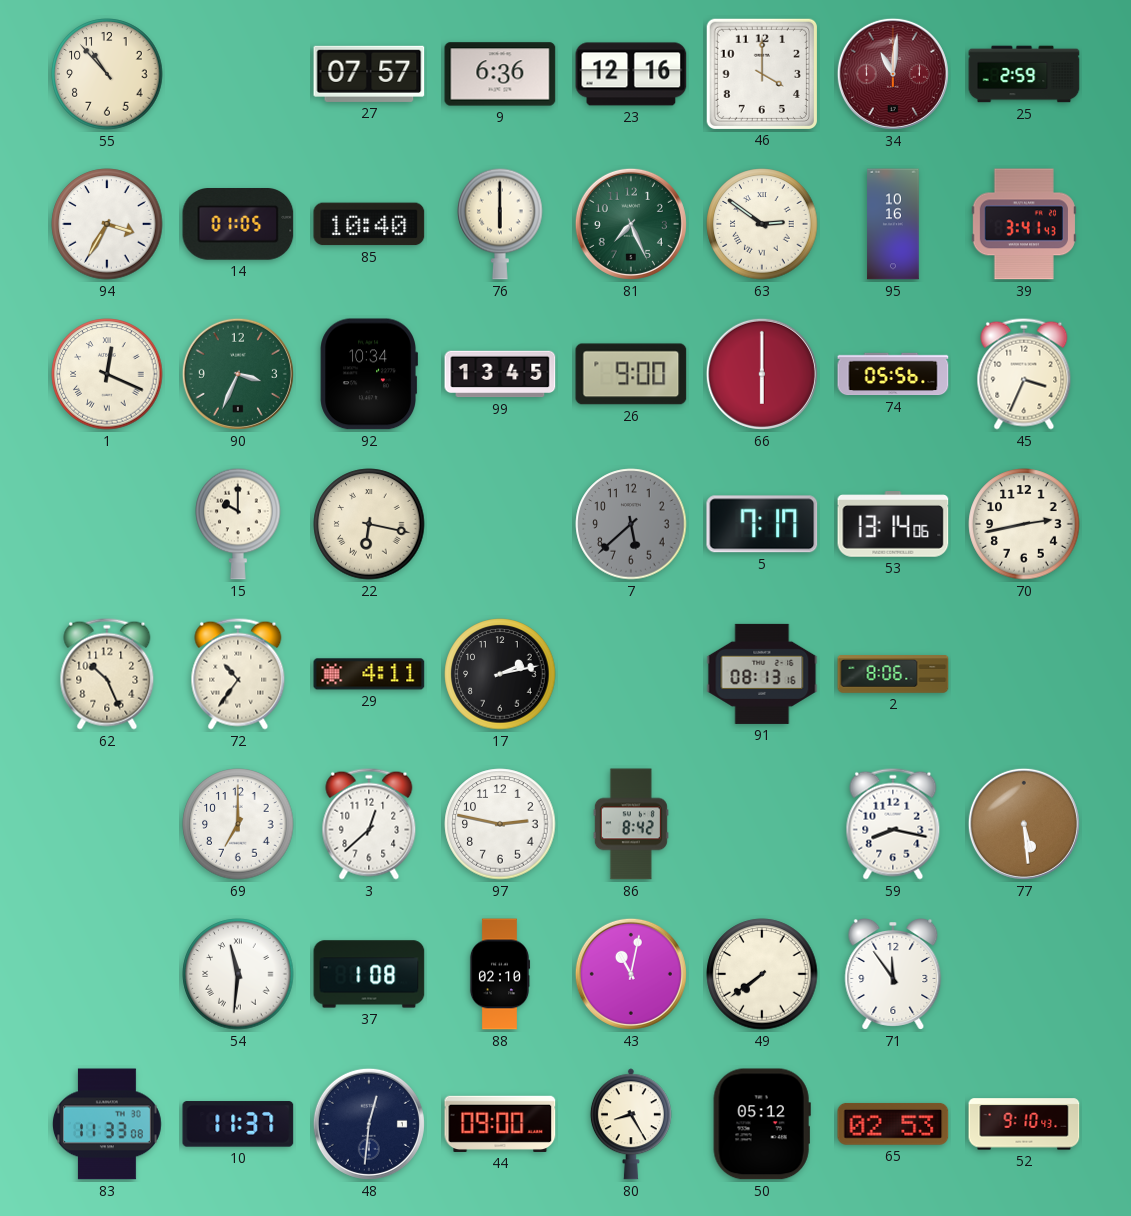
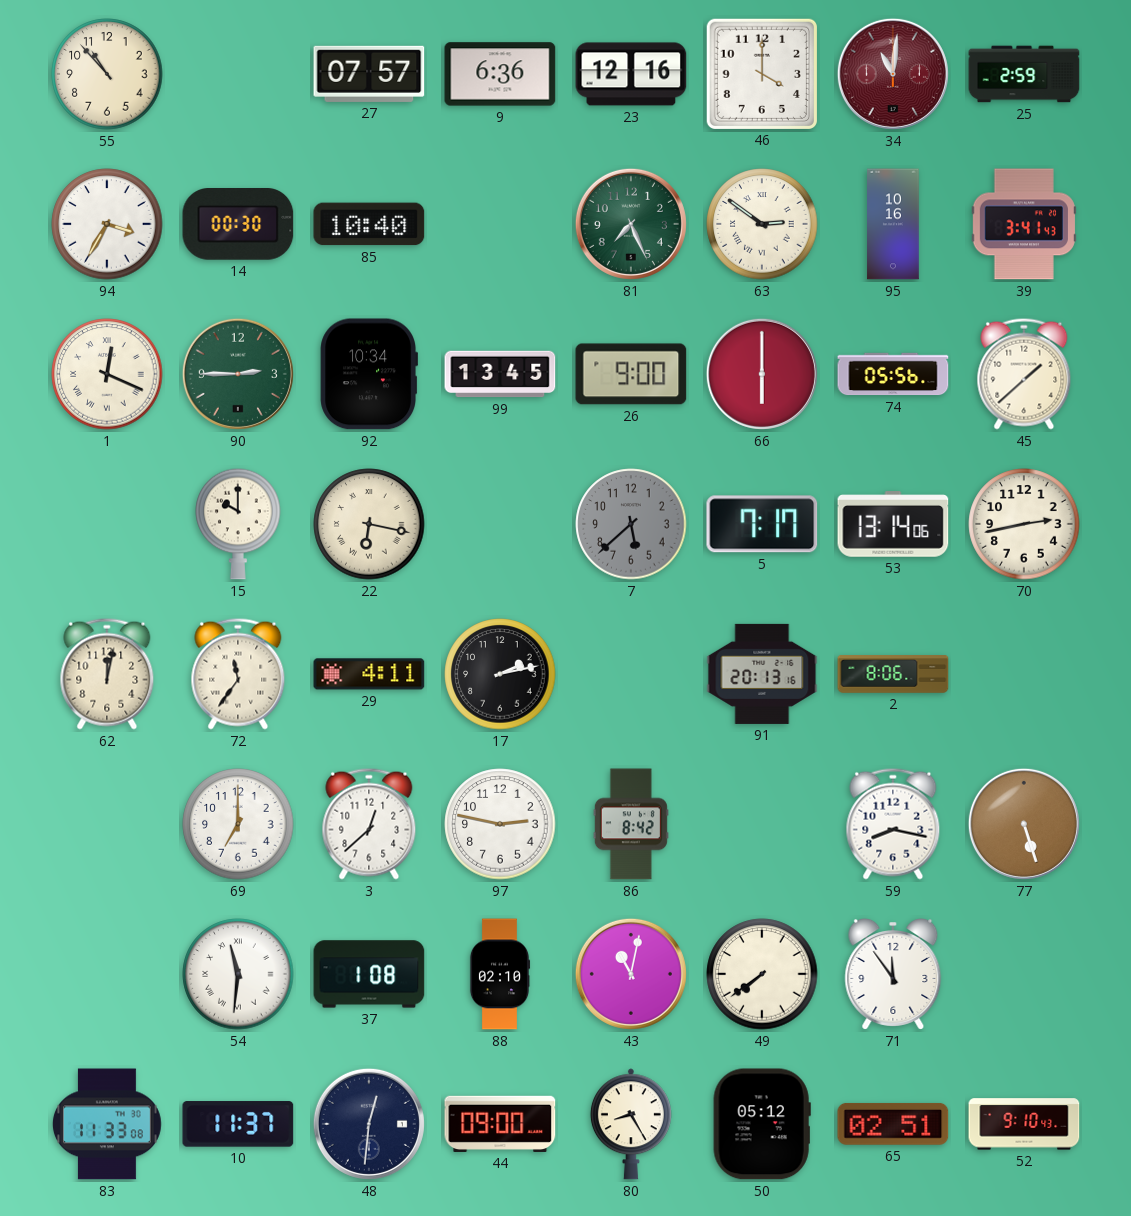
14: 01:05 -> 00:30 (238, 224)
76: 6:00 -> none (500, 224)
90: 3:34 -> 2:45 (238, 374)
45: 3:34 -> 1:38 (1024, 374)
62: 10:26 -> 12:02 (107, 674)
72: 10:36 -> 11:36 (238, 674)
91: 08:13 -> 20:13 (762, 674)
77: 5:29 -> 5:27 (1024, 824)
65: 02:53 -> 02:51 (893, 1124)
